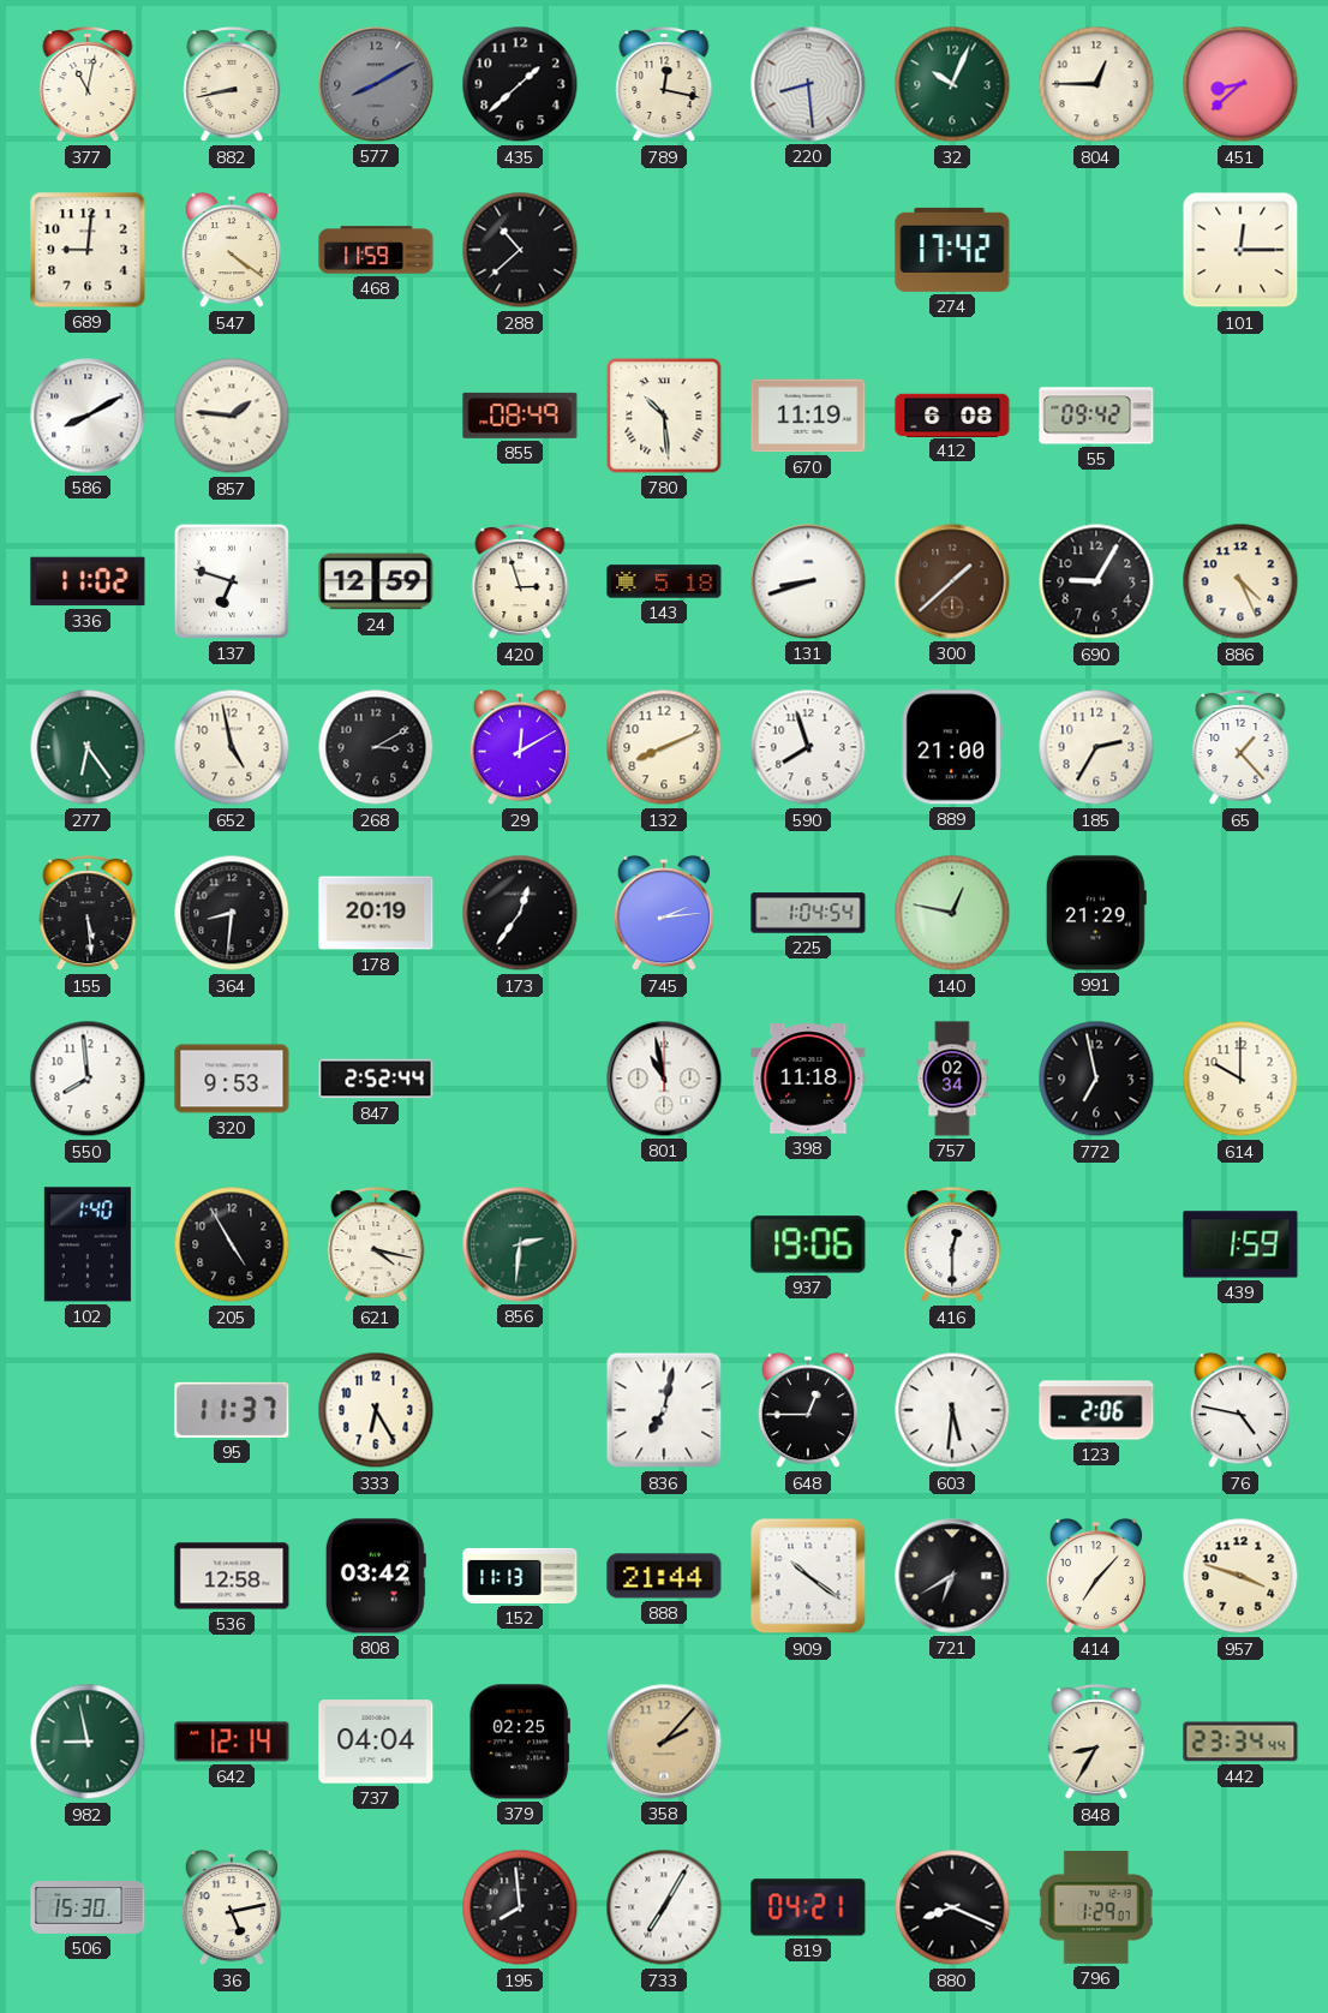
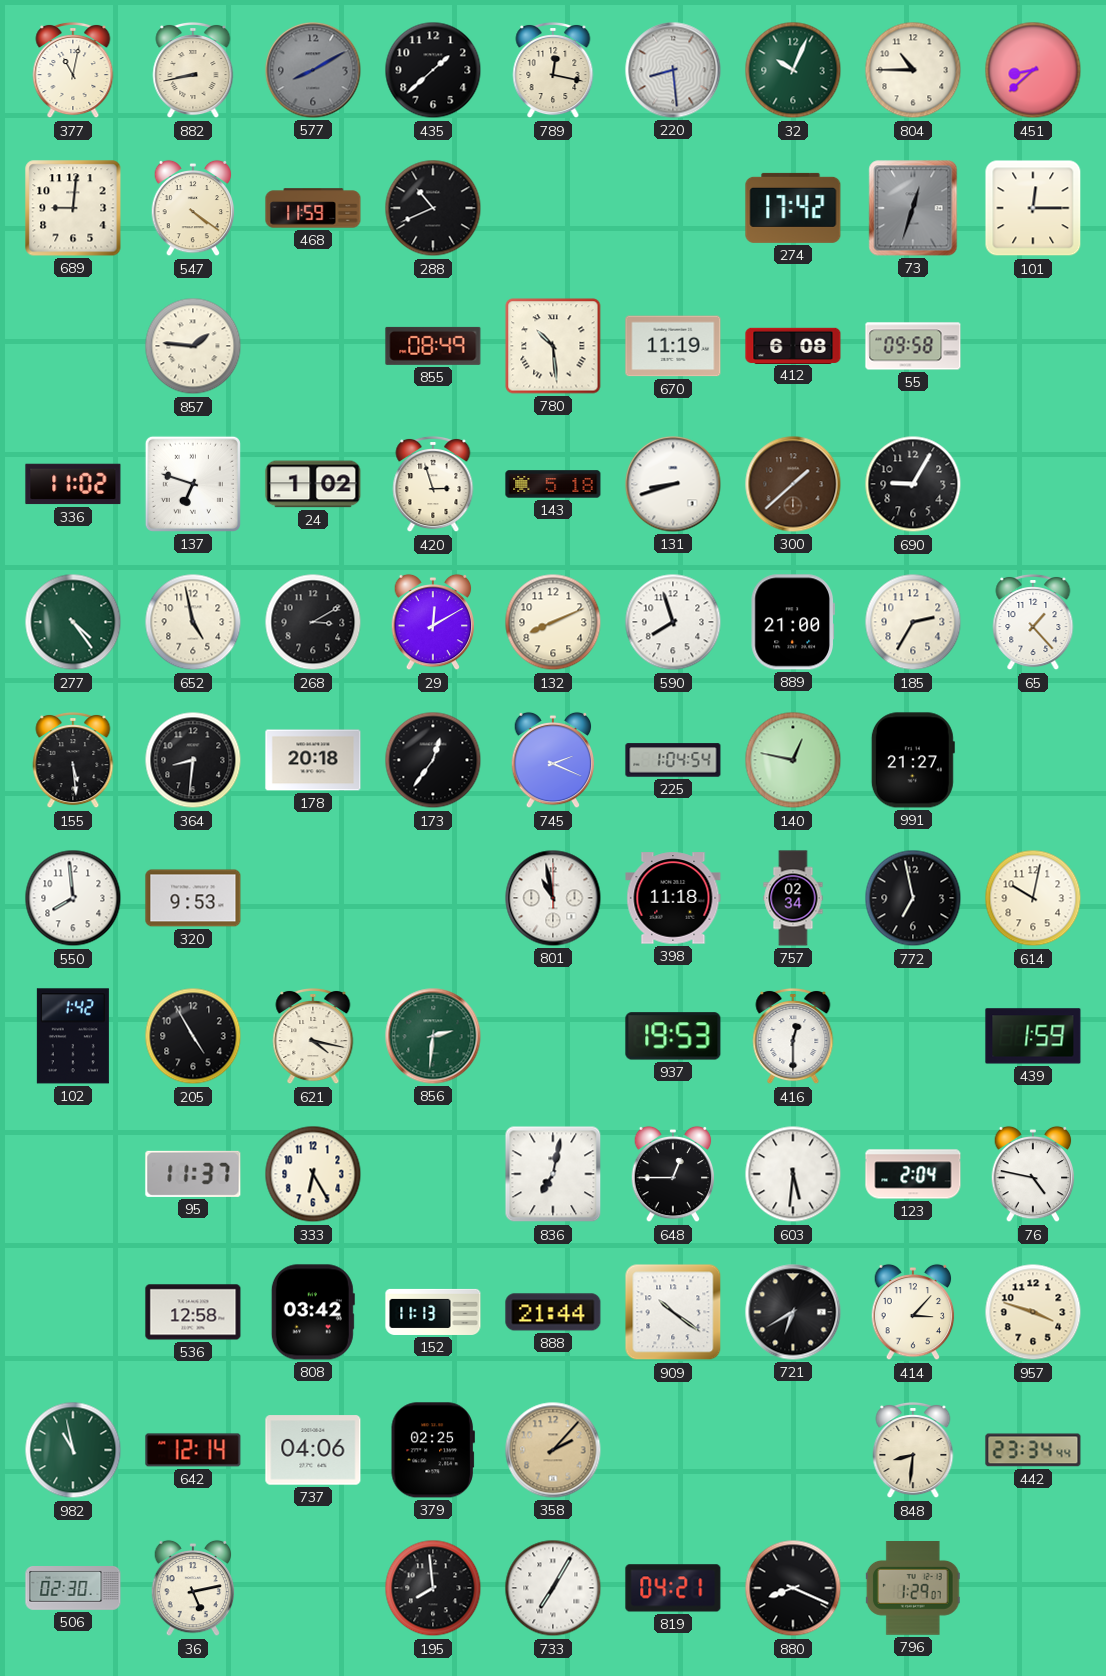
804: 12:45 -> 10:45 (913, 70)
288: 10:38 -> 10:41 (433, 208)
73: none -> 12:33 (913, 208)
586: 8:10 -> none (88, 416)
55: 09:42 -> 09:58 (913, 346)
24: 12:59 -> 1:02 (313, 484)
886: 4:26 -> none (1240, 581)
277: 6:24 -> 4:24 (73, 622)
178: 20:19 -> 20:18 (313, 760)
745: 2:14 -> 2:19 (553, 760)
991: 21:29 -> 21:27 (913, 760)
847: 2:52 -> none (376, 1079)
614: 10:00 -> 10:02 (1033, 898)
102: 1:40 -> 1:42 (73, 1036)
937: 19:06 -> 19:53 (673, 1036)
123: 2:06 -> 2:04 (913, 1174)
414: 7:07 -> 3:07 (913, 1312)
982: 8:58 -> 10:58 (73, 1450)
737: 04:04 -> 04:06 (313, 1450)
848: 8:35 -> 8:31 (913, 1450)
506: 15:30 -> 02:30 (73, 1589)
